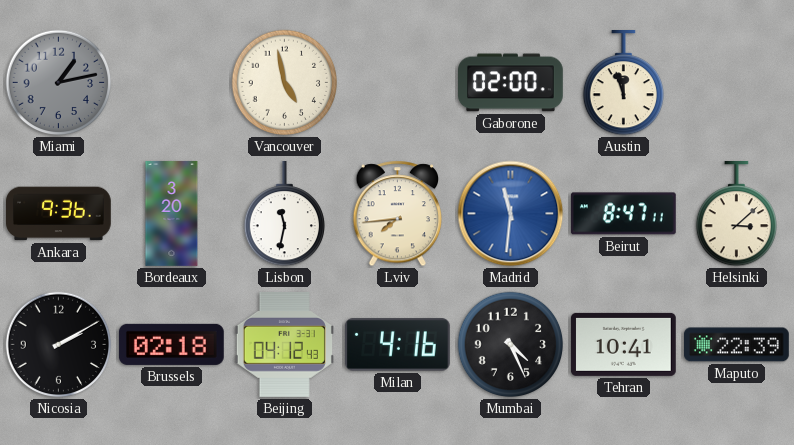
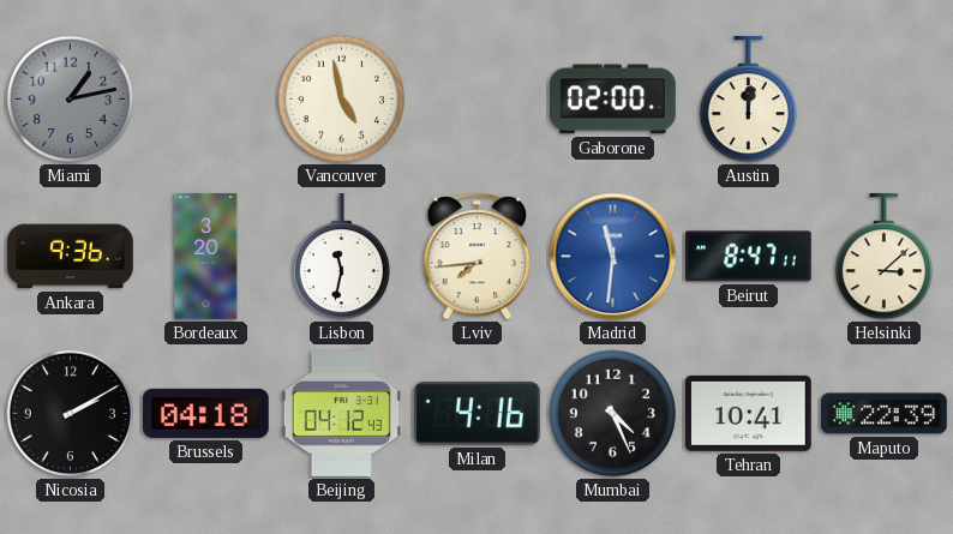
Austin: 11:57 -> 12:01 (748, 101)
Brussels: 02:18 -> 04:18 (205, 413)
